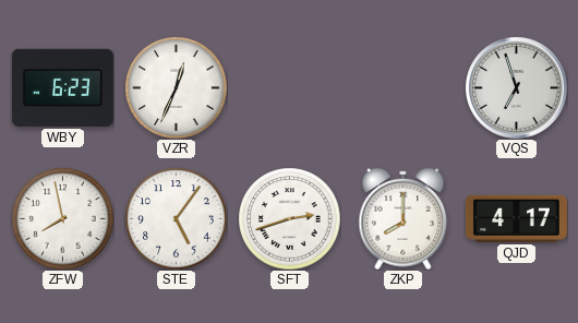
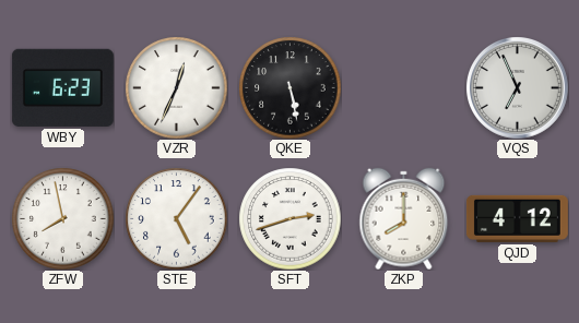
QKE: none -> 5:28 (289, 87)
VQS: 6:57 -> 6:56 (518, 88)
QJD: 4:17 -> 4:12 (517, 218)
